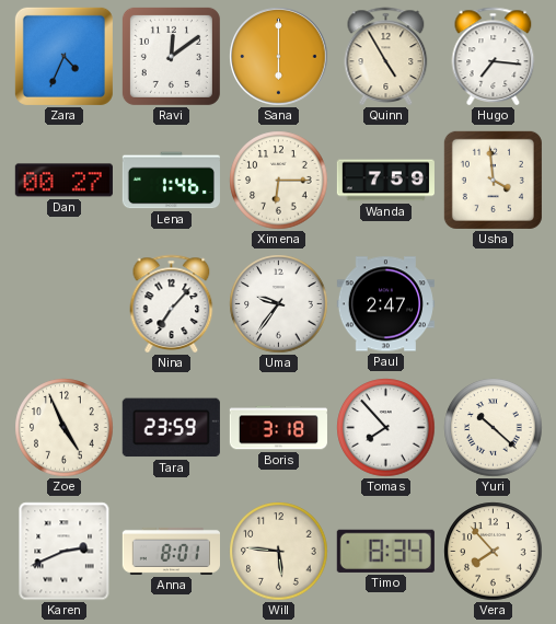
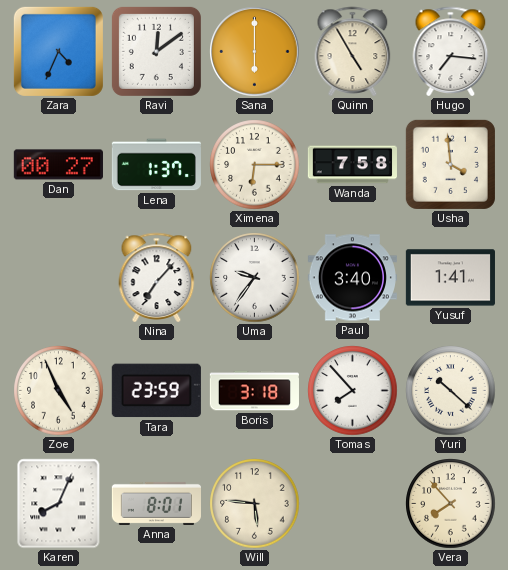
Lena: 1:46 -> 1:37 (156, 165)
Wanda: 7:59 -> 7:58 (352, 165)
Paul: 2:47 -> 3:40 (352, 278)
Yusuf: none -> 1:41 (450, 278)
Karen: 2:41 -> 8:04 (59, 504)
Timo: 8:34 -> none (385, 551)
